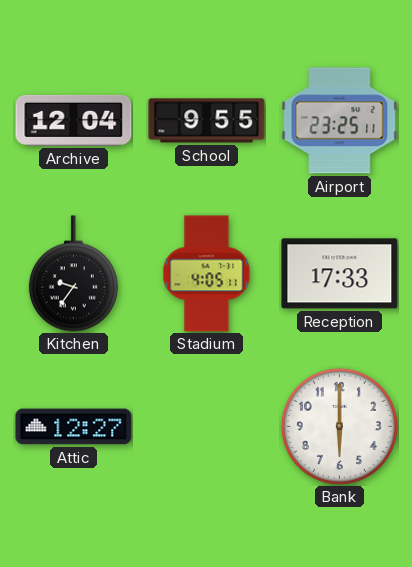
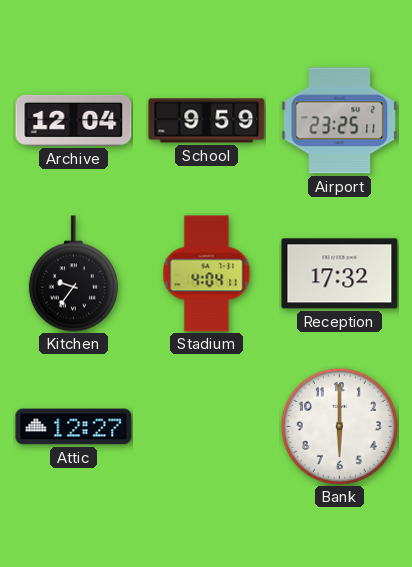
School: 9:55 -> 9:59 (207, 121)
Stadium: 4:05 -> 4:04 (207, 274)
Reception: 17:33 -> 17:32 (340, 274)
